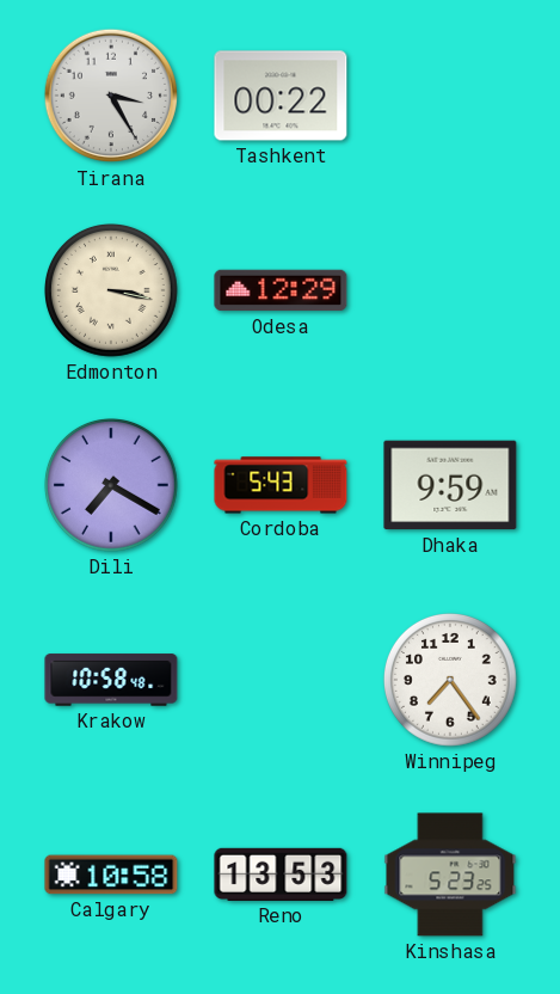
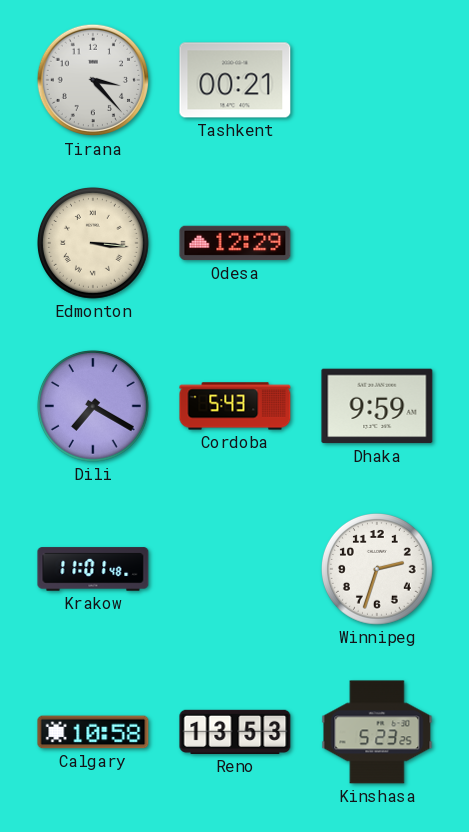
Tirana: 3:25 -> 3:23 (93, 80)
Tashkent: 00:22 -> 00:21 (235, 80)
Edmonton: 3:17 -> 3:16 (94, 244)
Krakow: 10:58 -> 11:01 (93, 569)
Winnipeg: 7:24 -> 2:33 (378, 570)
